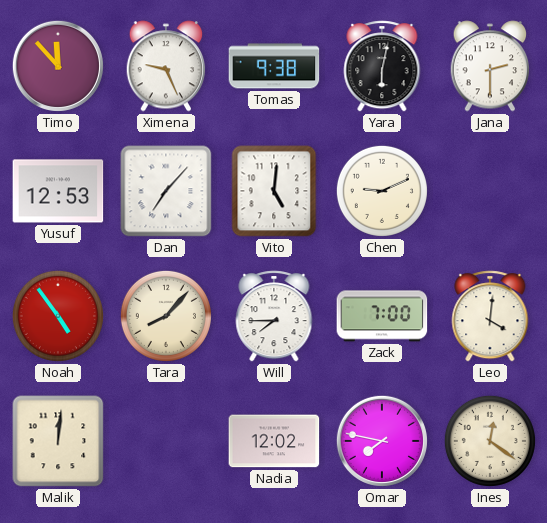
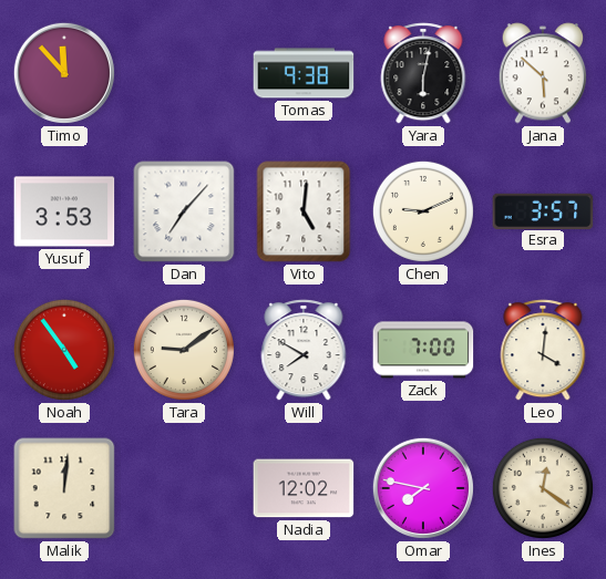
Ximena: 9:26 -> none (166, 66)
Jana: 2:30 -> 5:52 (543, 73)
Yusuf: 12:53 -> 3:53 (64, 211)
Esra: none -> 3:57 (543, 210)
Tara: 8:07 -> 9:09 (184, 350)
Will: 7:45 -> 7:50 (304, 350)
